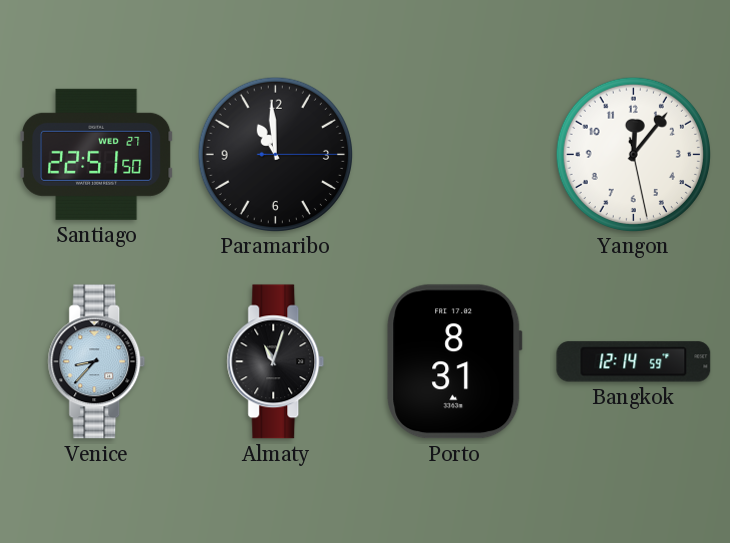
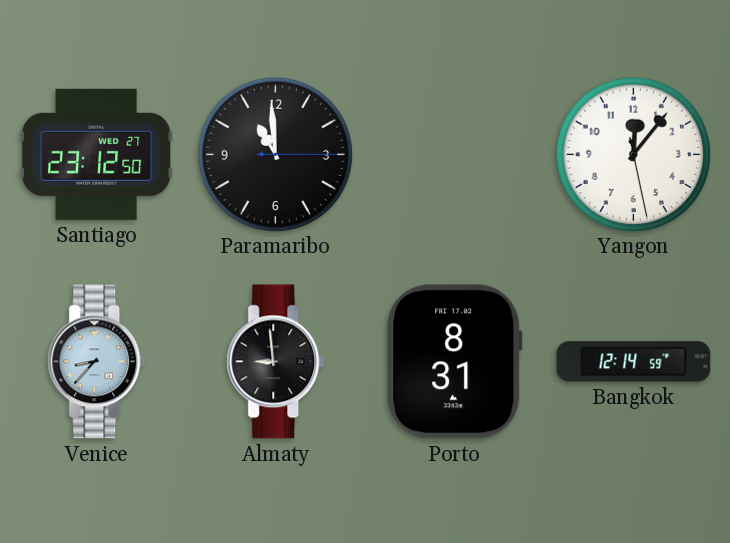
Santiago: 22:51 -> 23:12 (97, 154)
Almaty: 11:03 -> 8:59 (276, 362)
